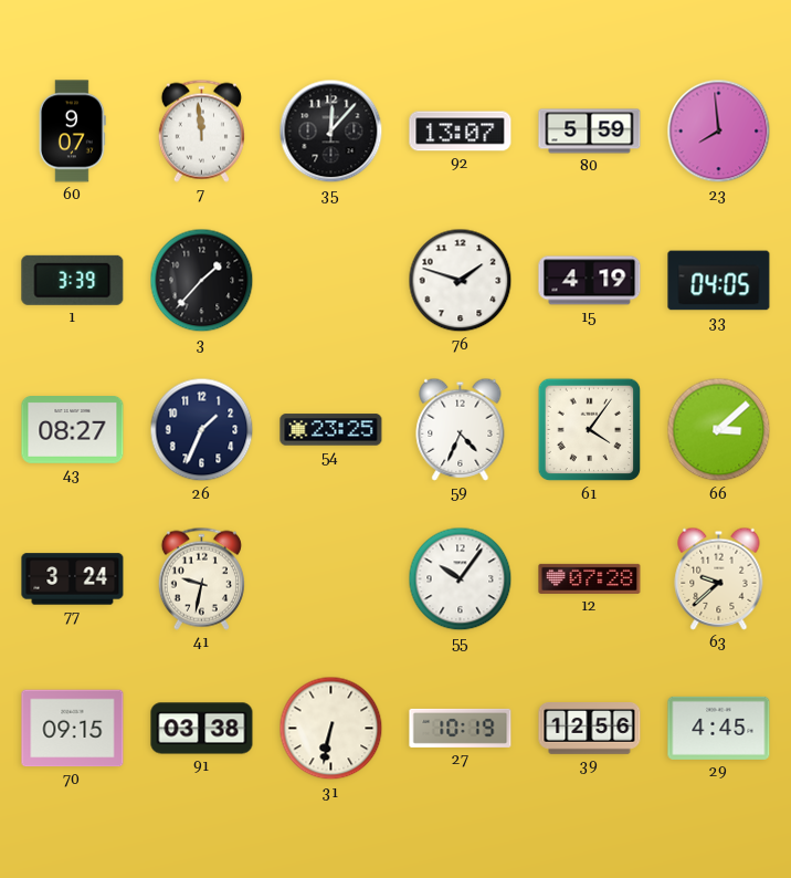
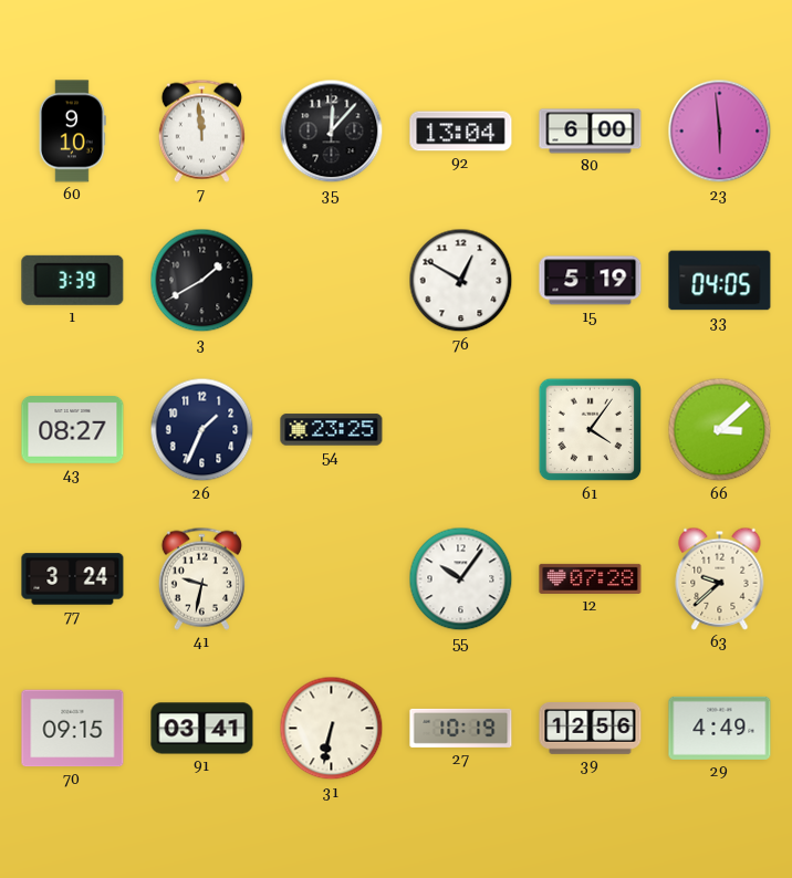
60: 9:07 -> 9:10 (72, 132)
92: 13:07 -> 13:04 (461, 132)
80: 5:59 -> 6:00 (591, 132)
23: 7:59 -> 5:59 (720, 132)
3: 1:37 -> 1:40 (202, 281)
76: 1:48 -> 12:50 (461, 281)
15: 4:19 -> 5:19 (591, 281)
59: 4:34 -> none (461, 429)
91: 03:38 -> 03:41 (202, 729)
29: 4:45 -> 4:49 (720, 728)
